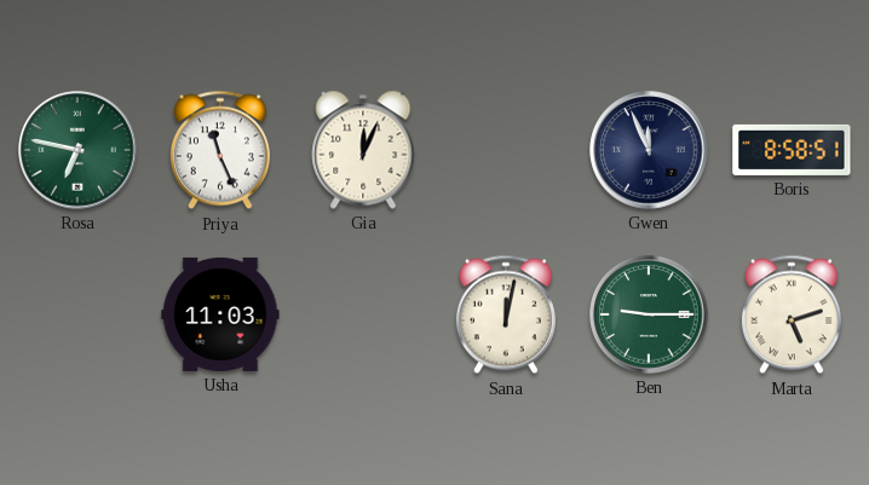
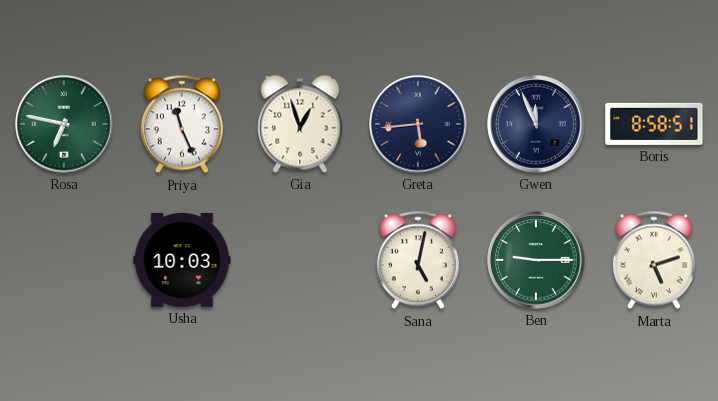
Gia: 12:04 -> 12:57 (300, 124)
Greta: none -> 5:44 (418, 124)
Usha: 11:03 -> 10:03 (182, 260)
Sana: 12:02 -> 5:02 (418, 260)
